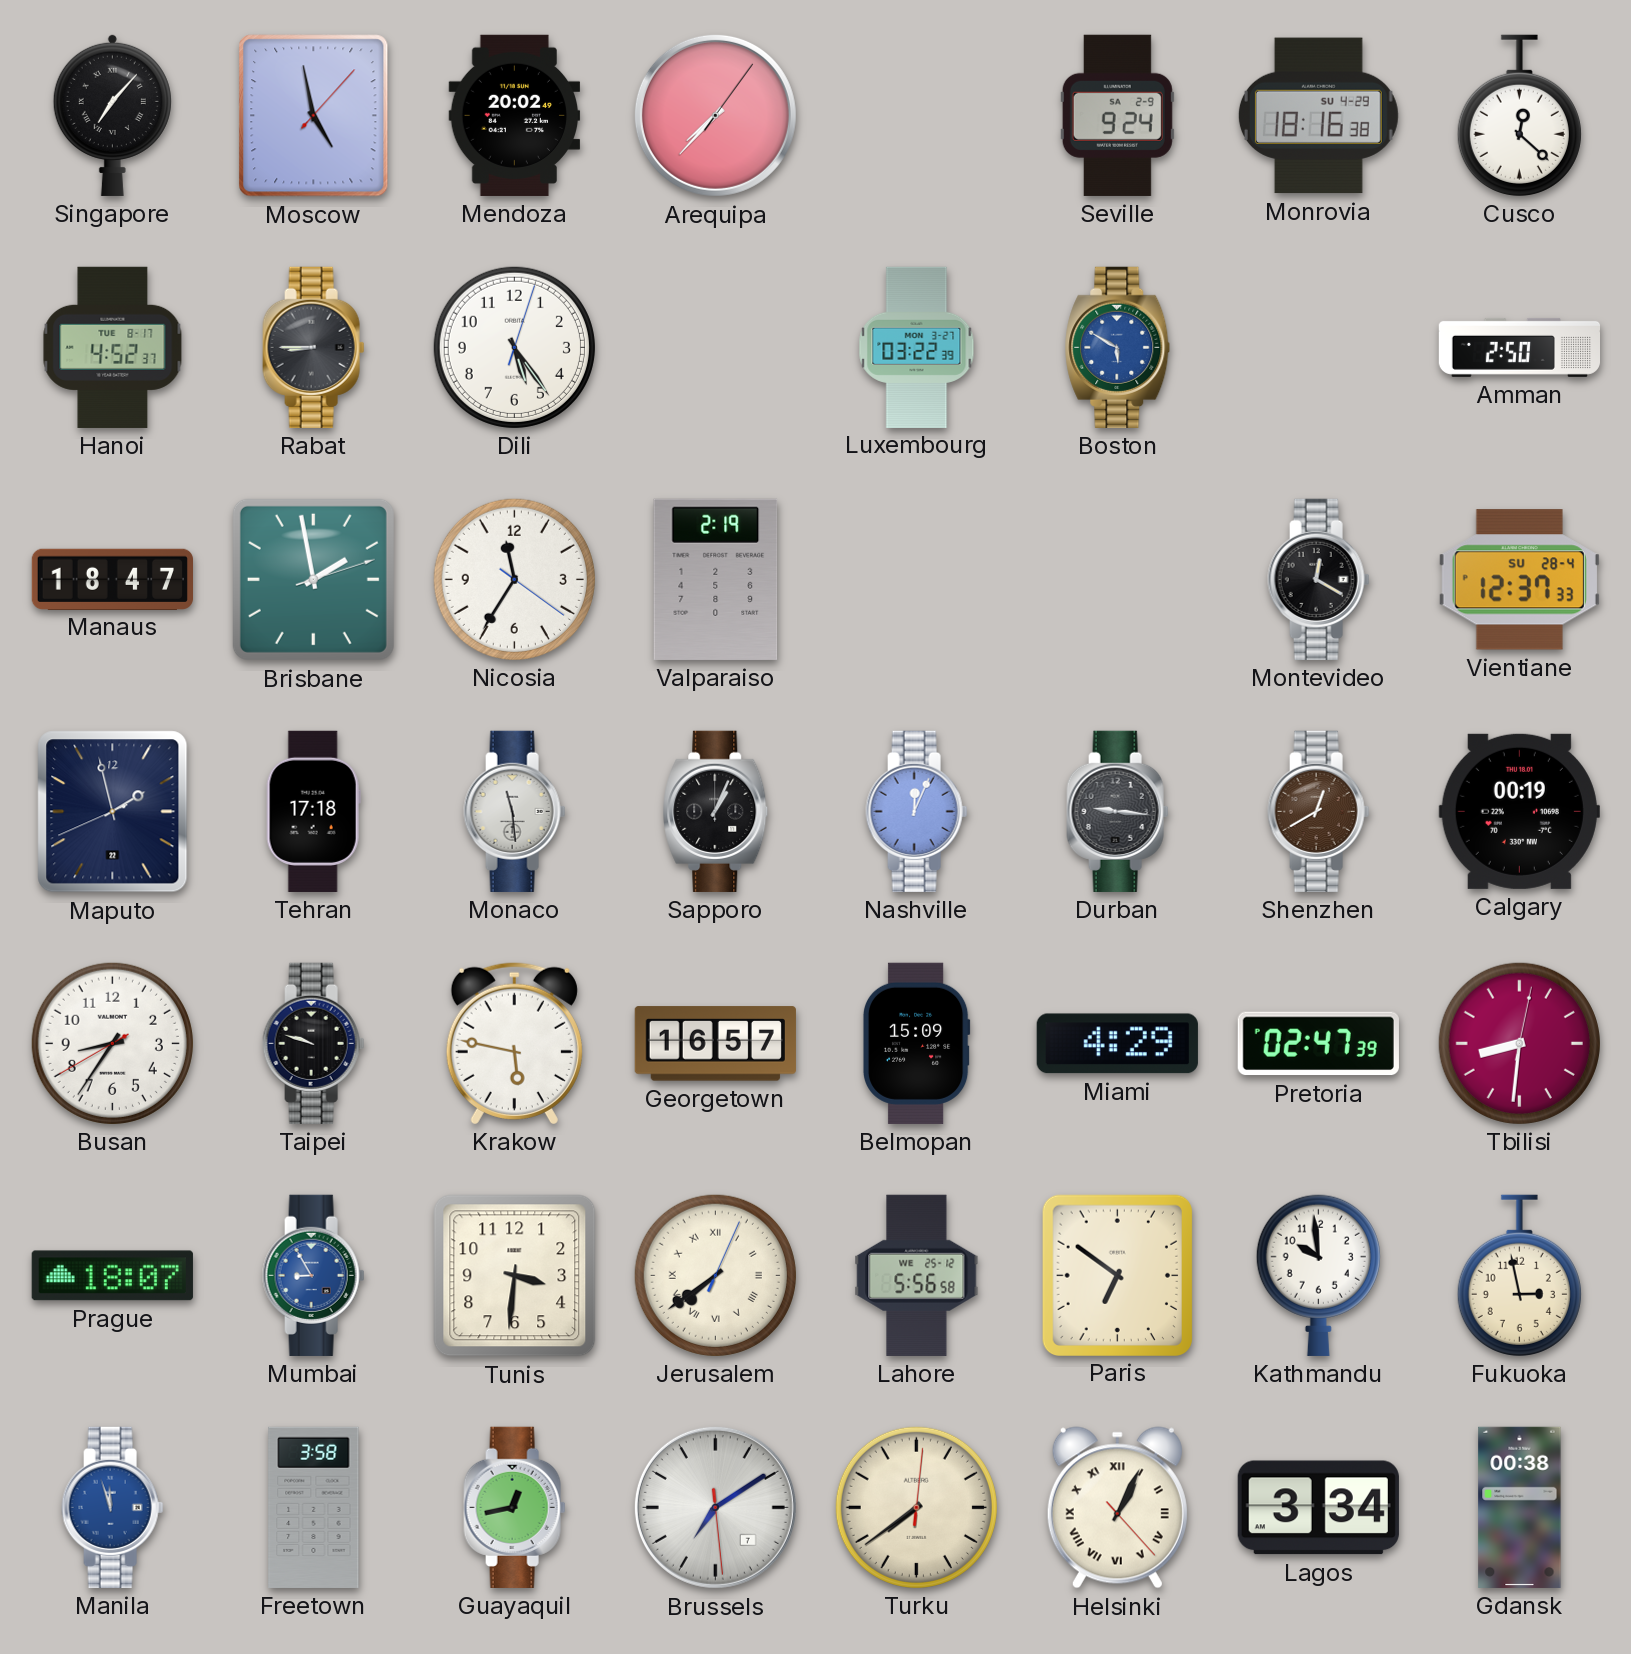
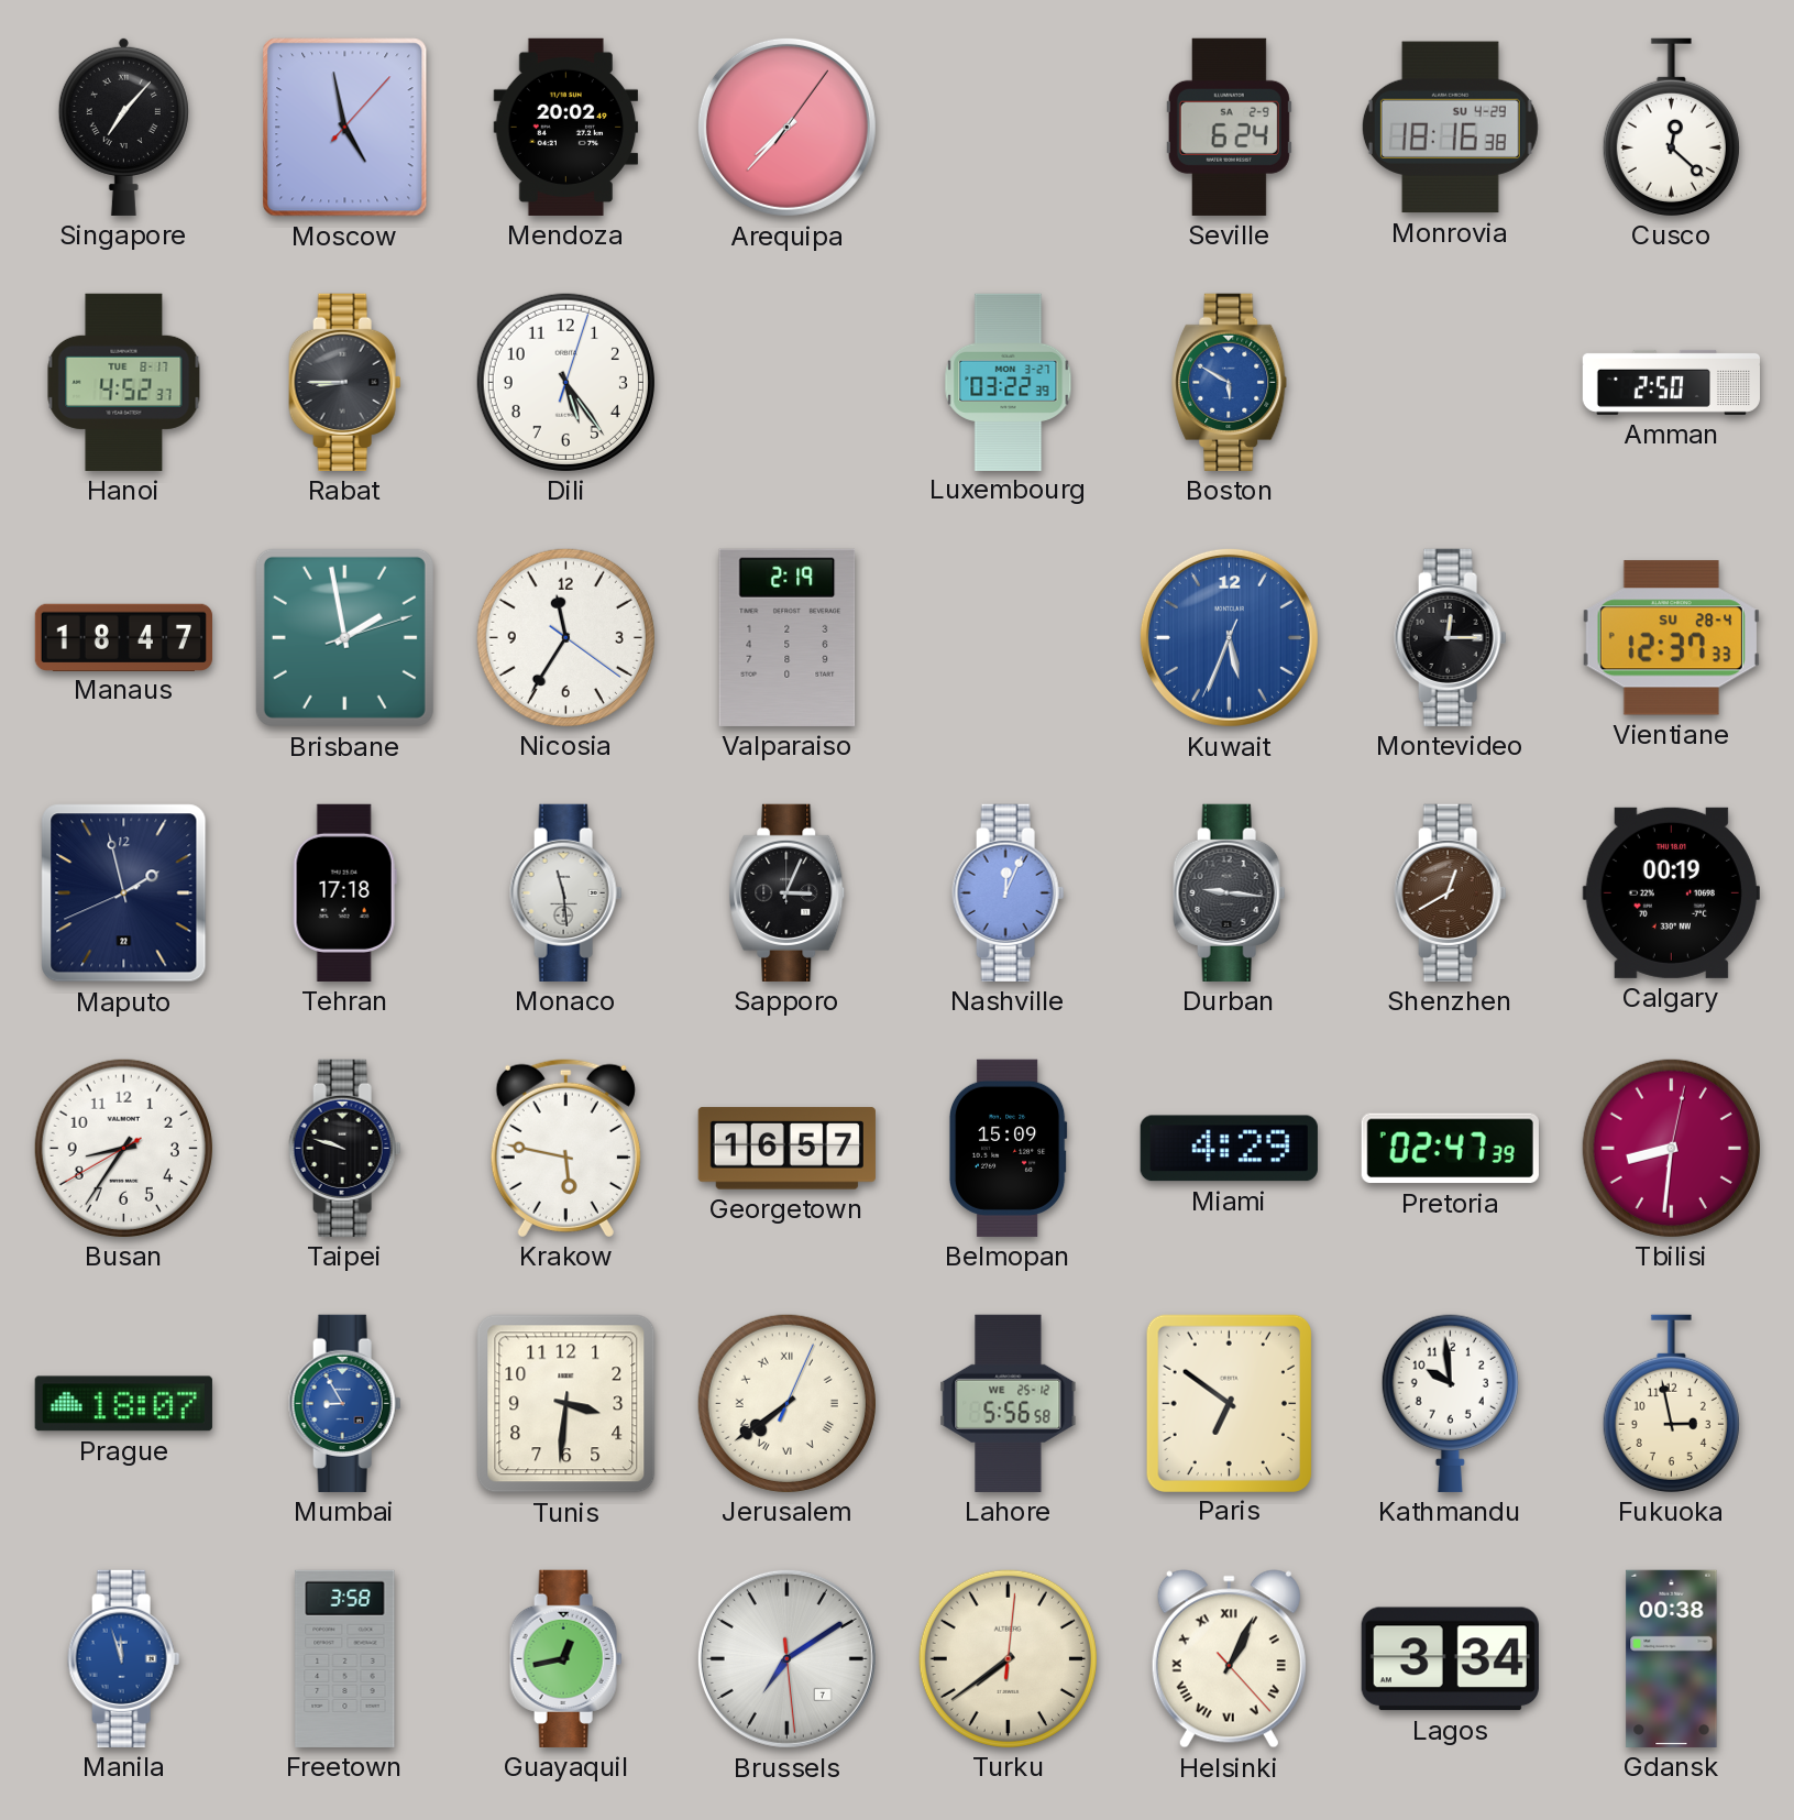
Seville: 9:24 -> 6:24 (1229, 127)
Kuwait: none -> 5:33 (1229, 637)
Montevideo: 12:20 -> 12:15 (1451, 637)
Sapporo: 1:04 -> 3:04 (788, 892)
